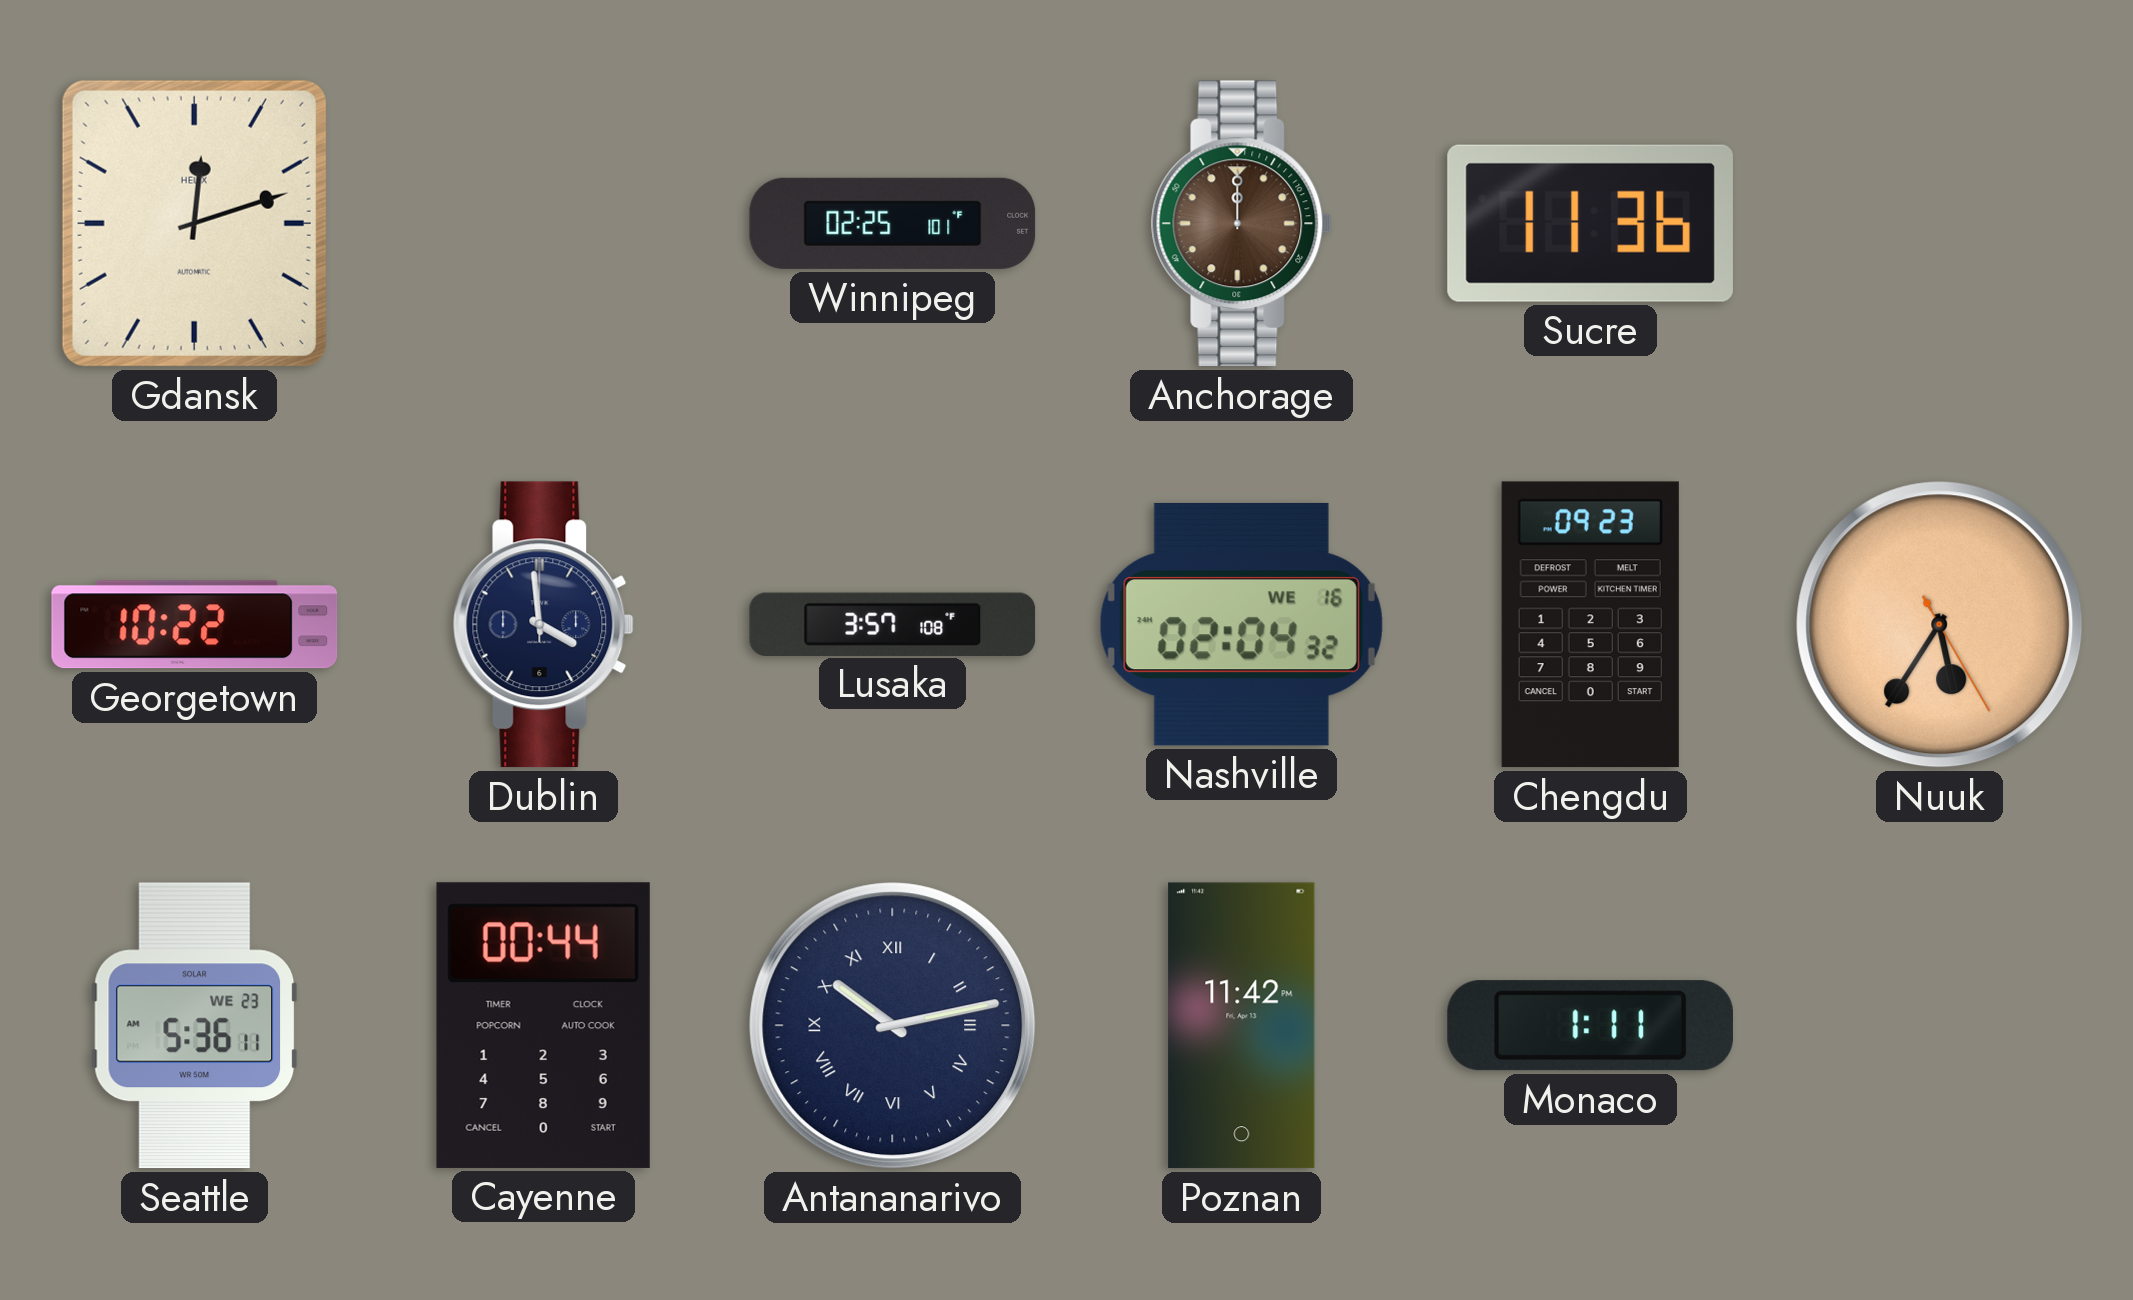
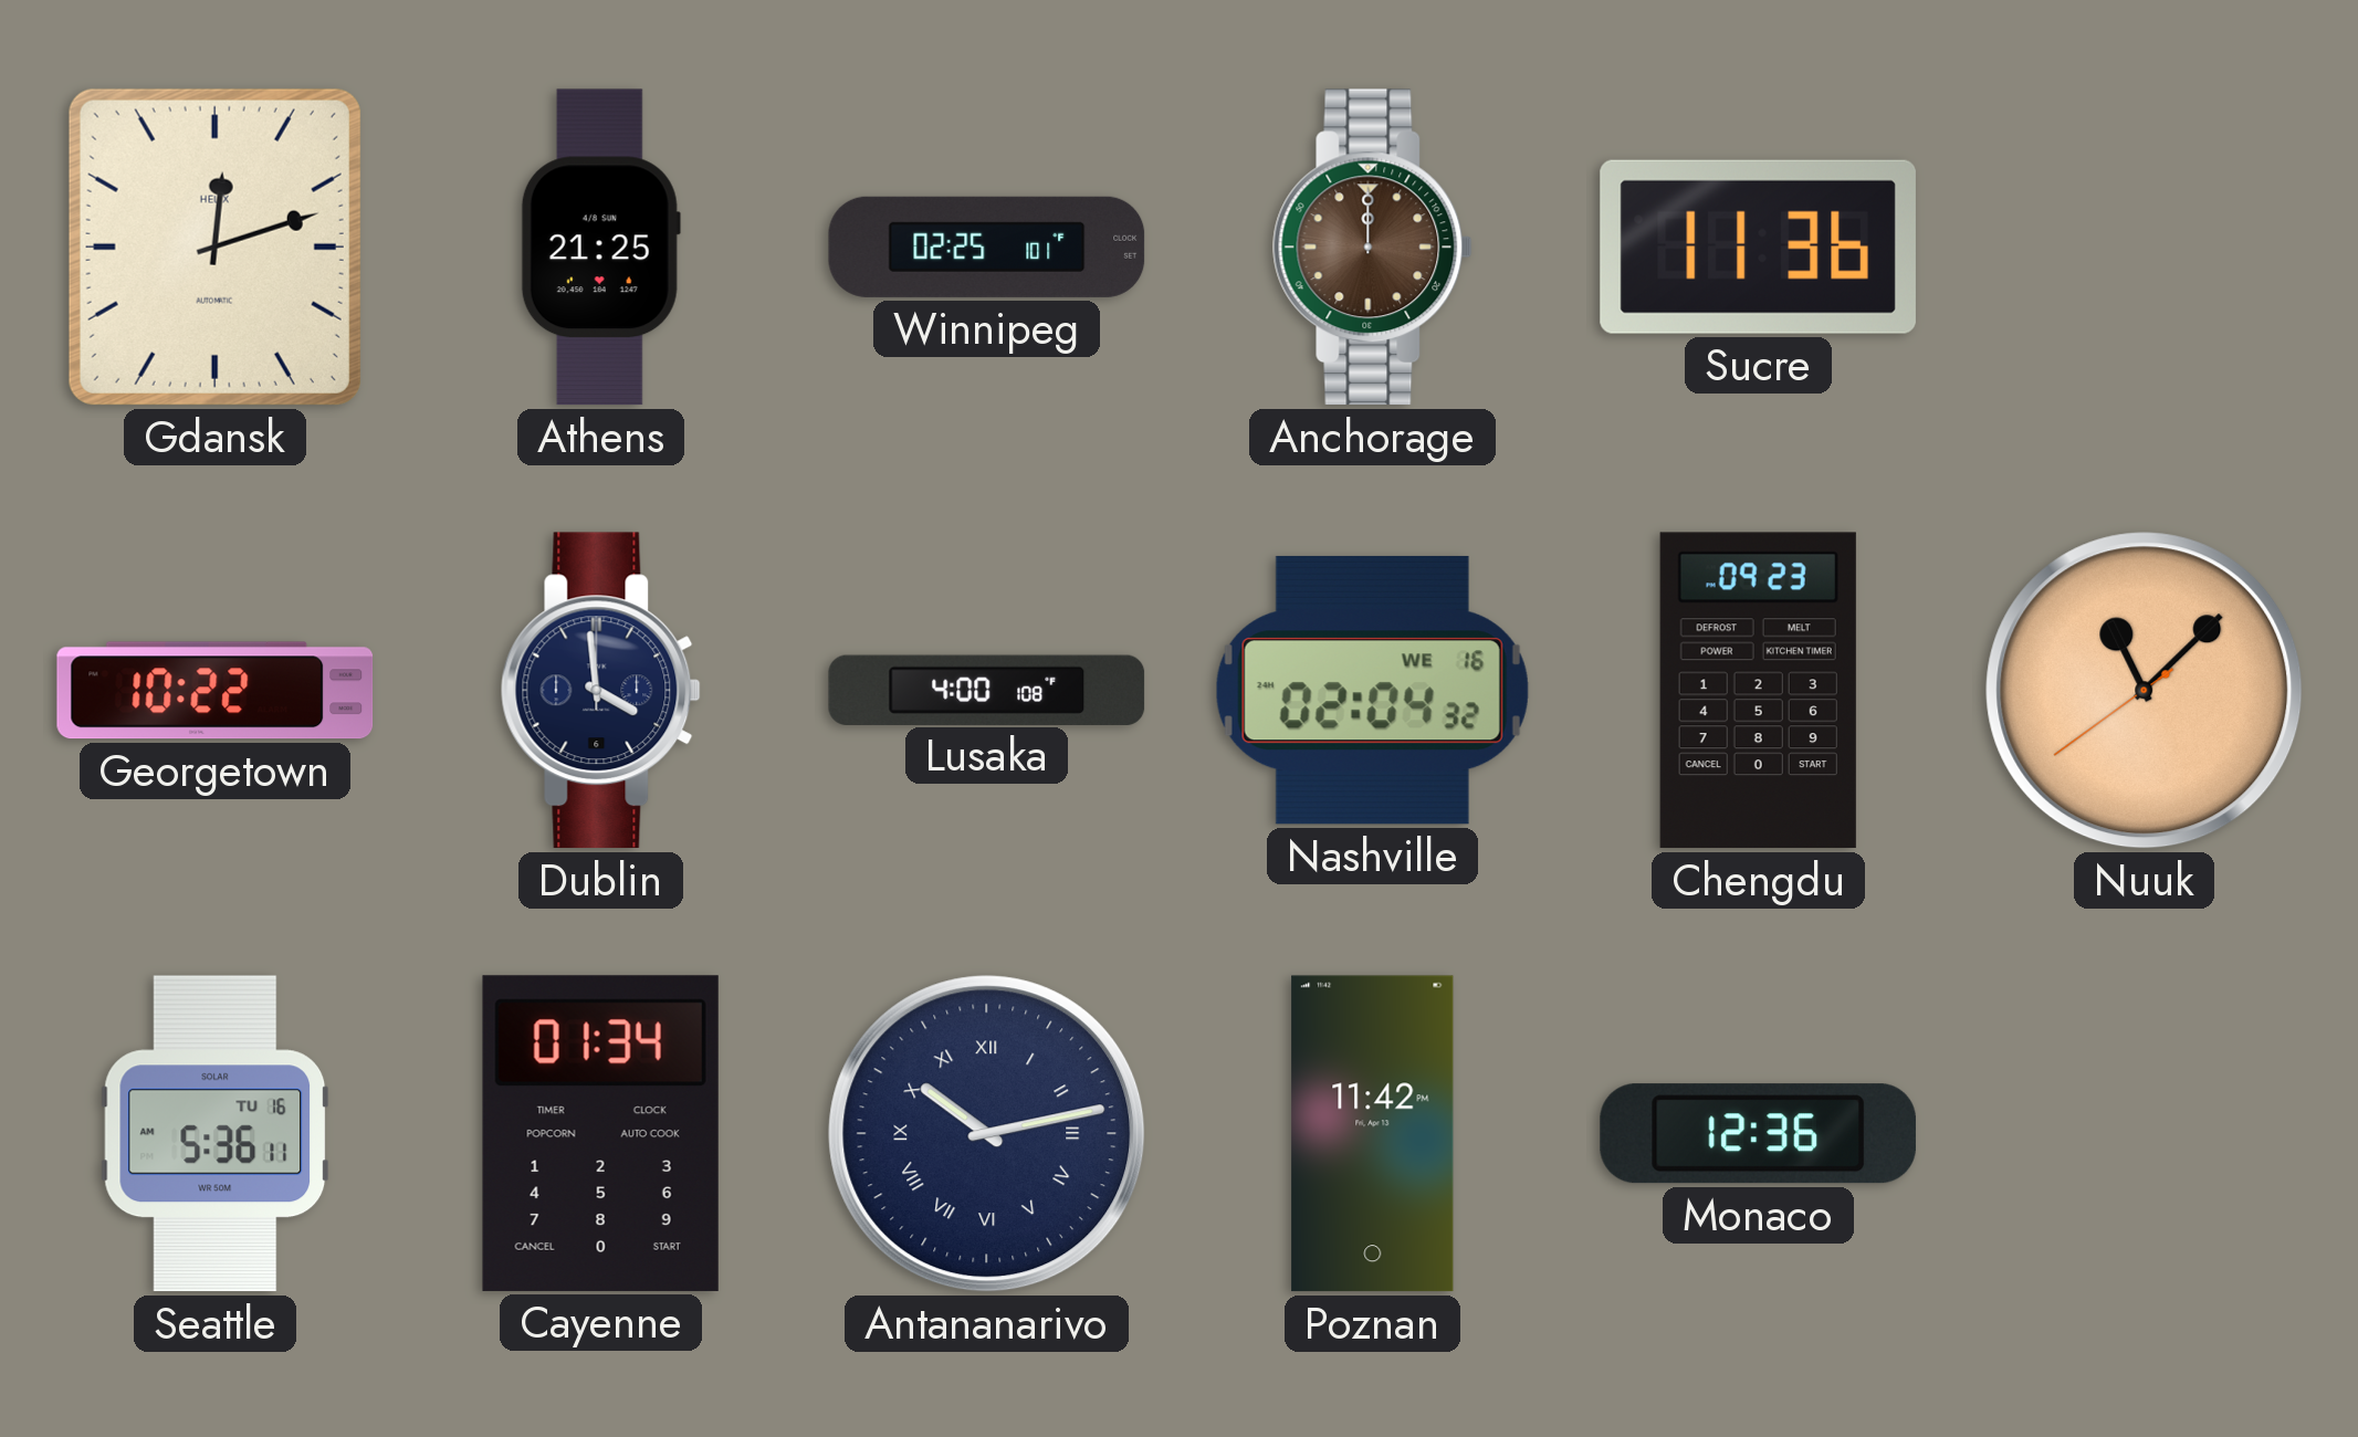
Athens: none -> 21:25 (600, 248)
Lusaka: 3:57 -> 4:00 (987, 690)
Nuuk: 5:35 -> 11:07 (2145, 691)
Seattle date: WE 23 -> TU 16 (216, 1134)
Cayenne: 00:44 -> 01:34 (600, 1133)
Monaco: 1:11 -> 12:36 (1758, 1134)
